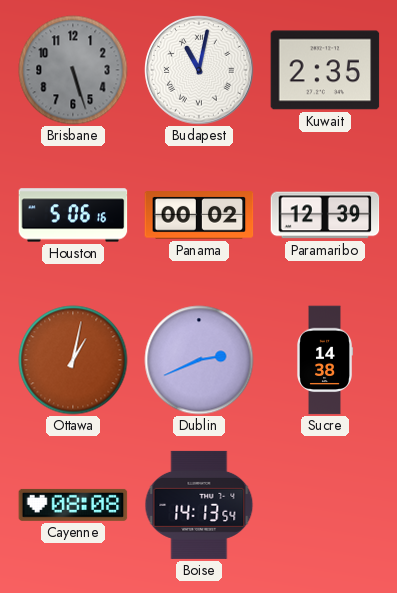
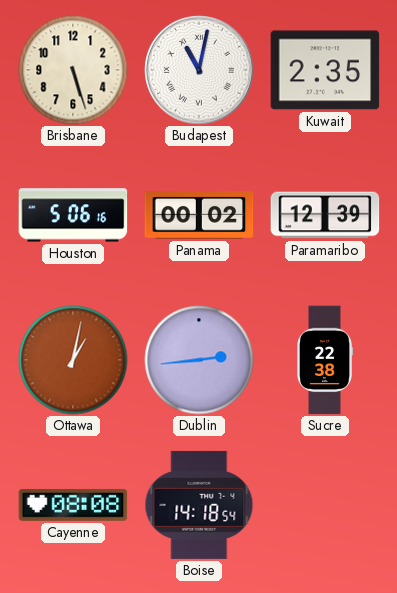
Brisbane dial: grey -> cream (73, 70)
Dublin: 2:41 -> 2:44 (199, 360)
Sucre: 14:38 -> 22:38 (325, 360)
Boise: 14:13 -> 14:18 (199, 505)
